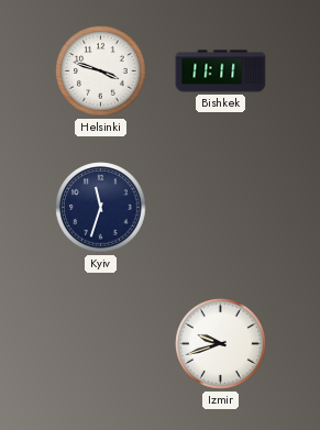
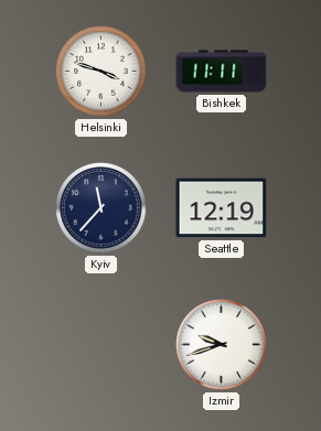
Kyiv: 11:33 -> 11:37 (101, 208)
Seattle: none -> 12:19 (222, 208)
